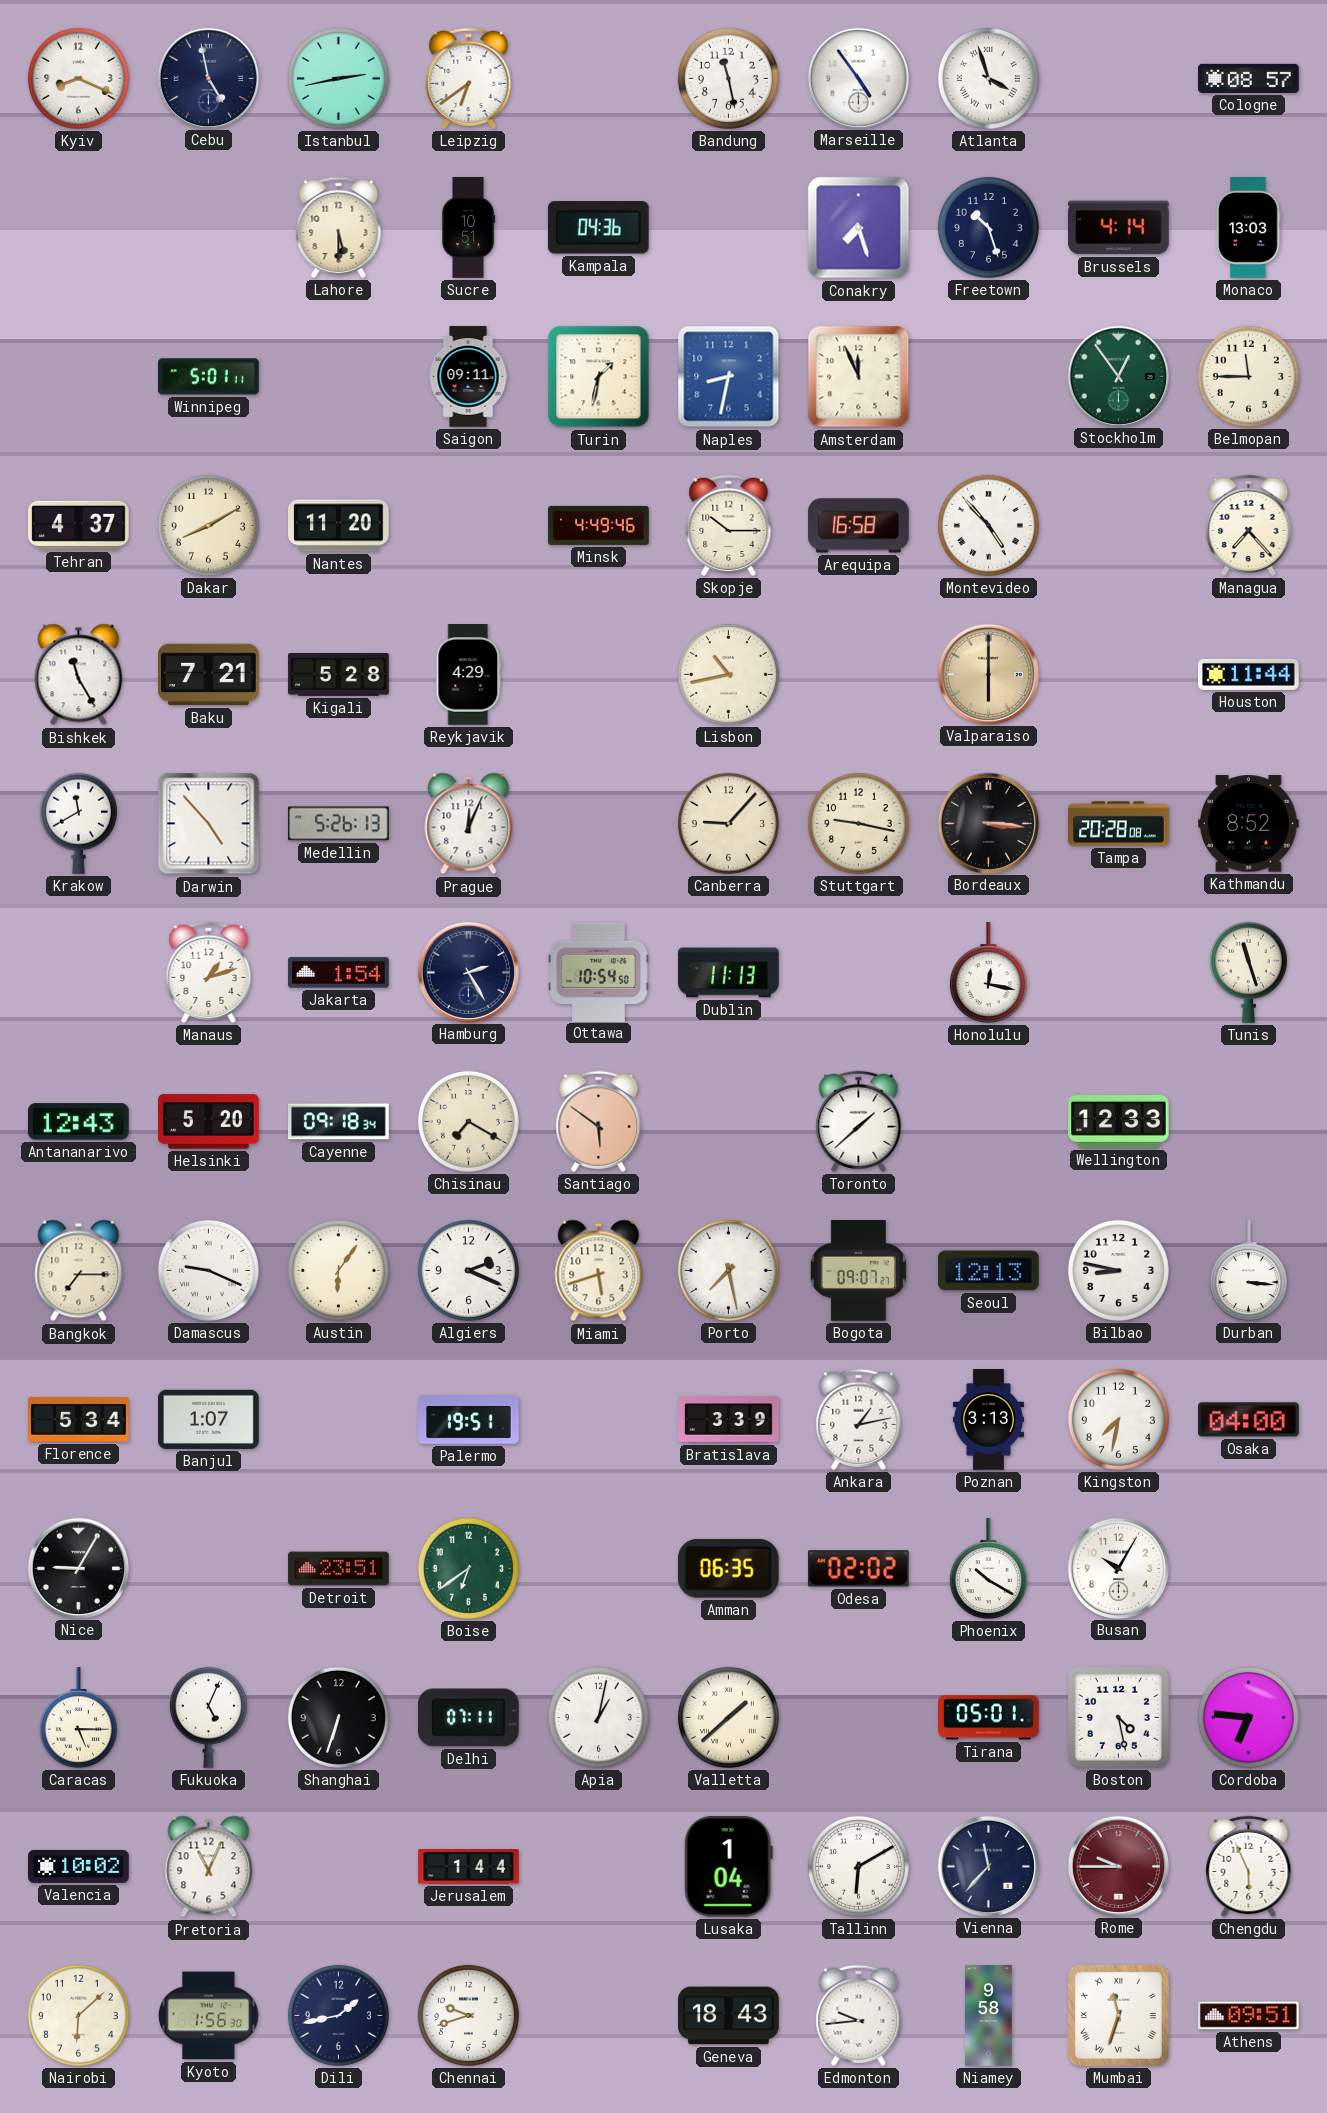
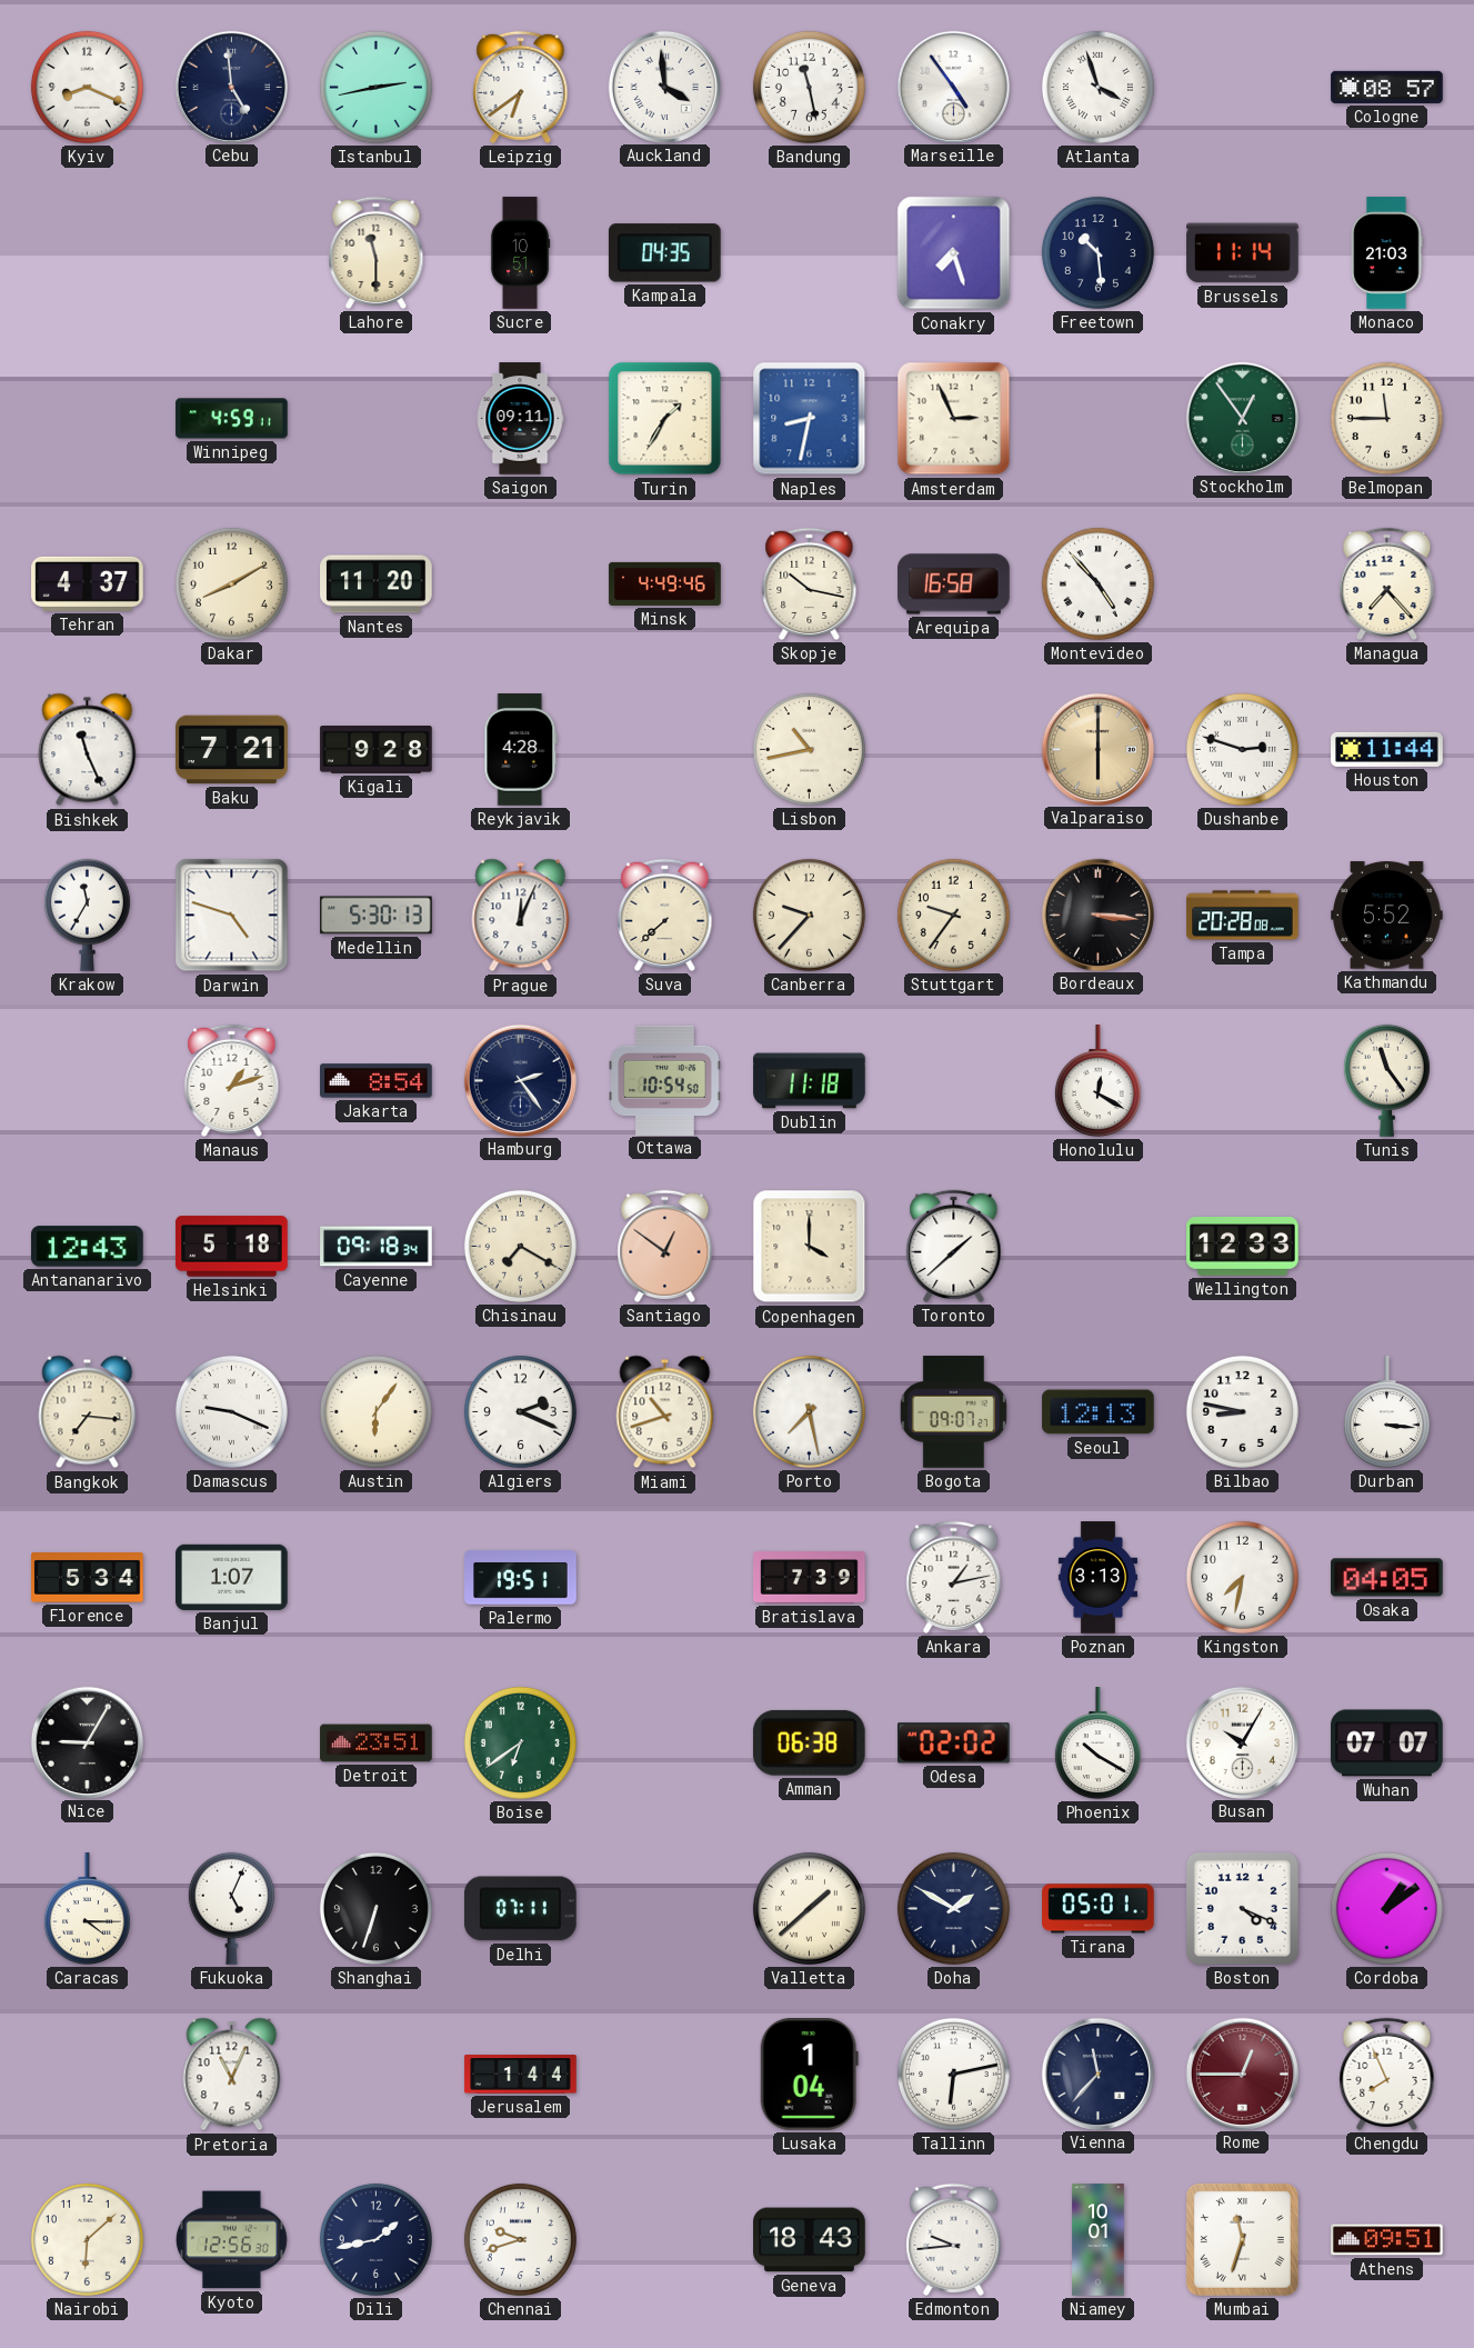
Cebu: 4:58 -> 4:59 (231, 87)
Auckland: none -> 3:59 (664, 87)
Lahore: 5:30 -> 11:30 (377, 252)
Kampala: 04:36 -> 04:35 (664, 253)
Freetown: 10:27 -> 10:29 (1097, 252)
Brussels: 4:14 -> 11:14 (1243, 253)
Monaco: 13:03 -> 21:03 (1387, 253)
Winnipeg: 5:01 -> 4:59 (232, 419)
Turin: 1:32 -> 1:35 (665, 419)
Amsterdam: 11:56 -> 2:56 (954, 419)
Skopje: 10:15 -> 10:17 (810, 583)
Bishkek: 11:25 -> 11:26 (88, 750)
Kigali: 5:28 -> 9:28 (377, 750)
Reykjavik: 4:29 -> 4:28 (521, 750)
Dushanbe: none -> 2:48 (1242, 749)
Krakow: 11:40 -> 11:35 (87, 915)
Darwin: 4:53 -> 4:48 (232, 916)
Medellin: 5:26 -> 5:30 (377, 916)
Suva: none -> 7:38 (665, 915)
Canberra: 9:07 -> 9:37 (809, 915)
Stuttgart: 9:17 -> 9:36 (953, 915)
Kathmandu: 8:52 -> 5:52 (1387, 916)
Jakarta: 1:54 -> 8:54 (377, 1081)
Hamburg: 2:25 -> 2:24 (520, 1080)
Dublin: 11:13 -> 11:18 (810, 1081)
Honolulu: 12:17 -> 12:20 (1097, 1081)
Tunis: 11:27 -> 11:24 (1386, 1080)
Helsinki: 5:20 -> 5:18 (232, 1247)
Santiago: 5:51 -> 12:51 (665, 1246)
Copenhagen: none -> 4:00 (810, 1247)
Bangkok: 7:15 -> 7:16 (88, 1412)
Miami: 5:42 -> 10:42 (665, 1412)
Bratislava: 3:39 -> 7:39 (810, 1578)
Osaka: 04:00 -> 04:05 (1387, 1578)
Amman: 06:35 -> 06:38 (809, 1742)
Wuhan: none -> 07:07 (1387, 1743)
Caracas: 5:15 -> 4:15 (87, 1909)
Apia: 1:02 -> none (598, 1717)
Doha: none -> 1:50 (953, 1908)
Boston: 4:28 -> 4:19 (1242, 1908)
Cordoba: 6:46 -> 1:09 (1386, 1908)
Valencia: 10:02 -> none (79, 1866)
Tallinn: 6:10 -> 6:13 (953, 2074)
Rome: 9:45 -> 12:45 (1242, 2074)
Chengdu: 5:56 -> 7:56 (1387, 2074)
Kyoto: 1:56 -> 12:56 (231, 2240)
Niamey: 9:58 -> 10:01 (1099, 2240)
